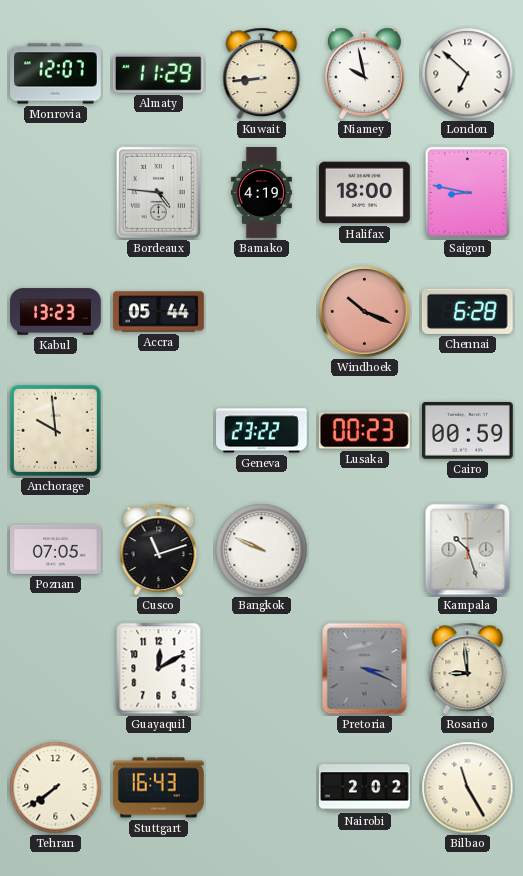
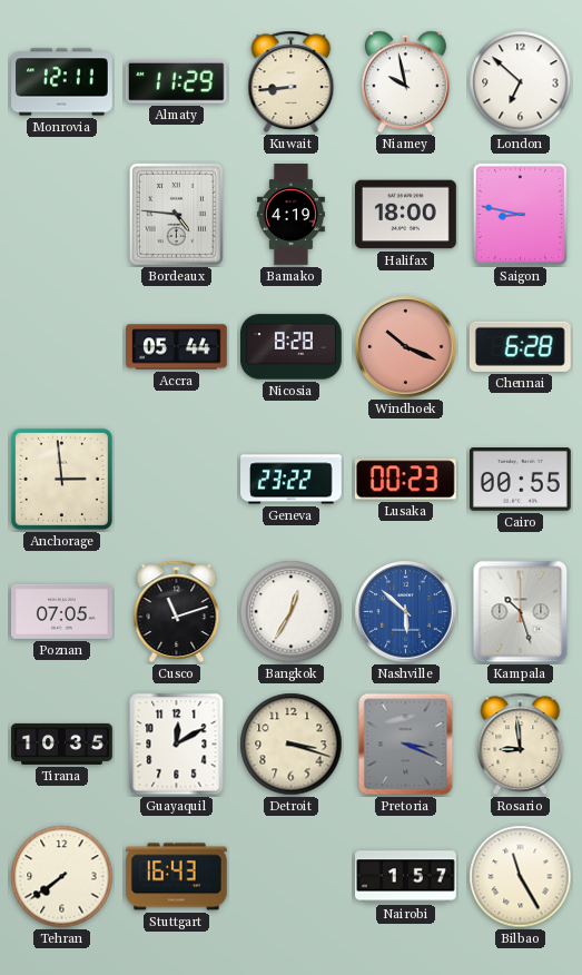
Monrovia: 12:07 -> 12:11 (62, 82)
Kabul: 13:23 -> none (56, 312)
Nicosia: none -> 8:28 (292, 347)
Anchorage: 9:59 -> 2:59 (61, 479)
Cairo: 00:59 -> 00:55 (520, 480)
Bangkok: 9:49 -> 12:35 (292, 612)
Nashville: none -> 5:52 (406, 612)
Tirana: none -> 10:35 (62, 743)
Detroit: none -> 3:18 (292, 745)
Nairobi: 2:02 -> 1:57 (406, 877)
